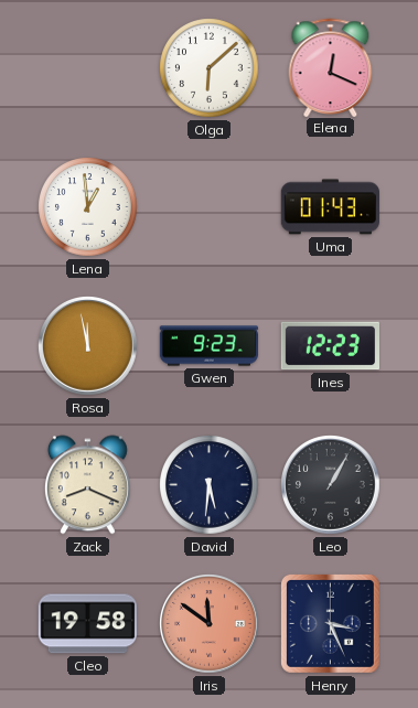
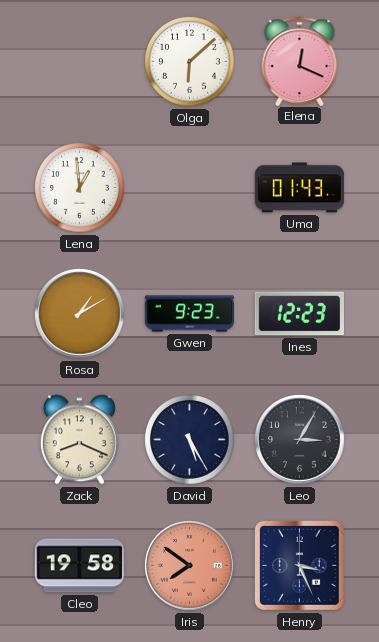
Rosa: 11:58 -> 1:10 (80, 314)
David: 5:31 -> 5:25 (190, 440)
Leo: 1:05 -> 3:05 (300, 440)
Iris: 11:51 -> 7:51 (190, 566)
